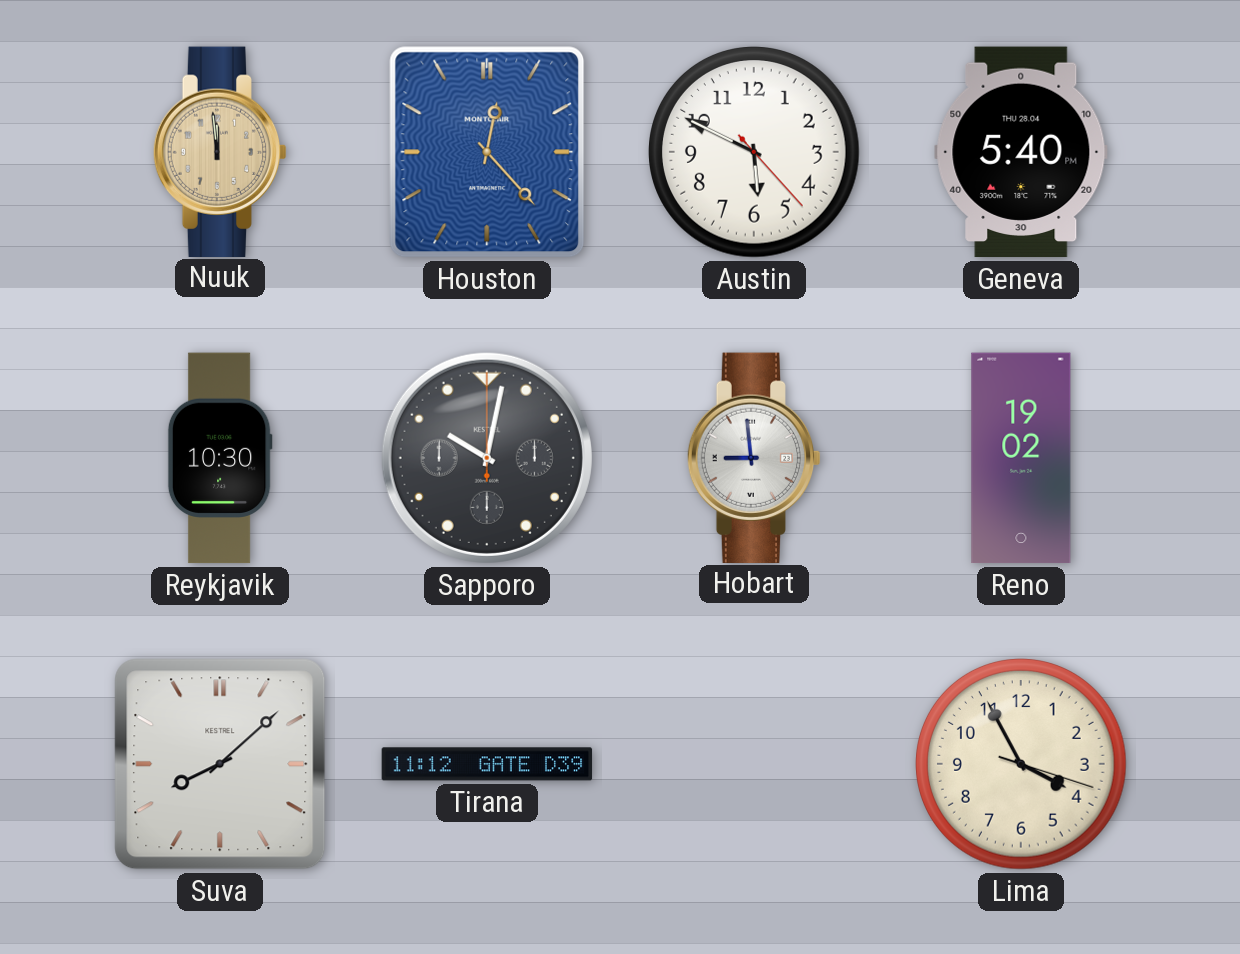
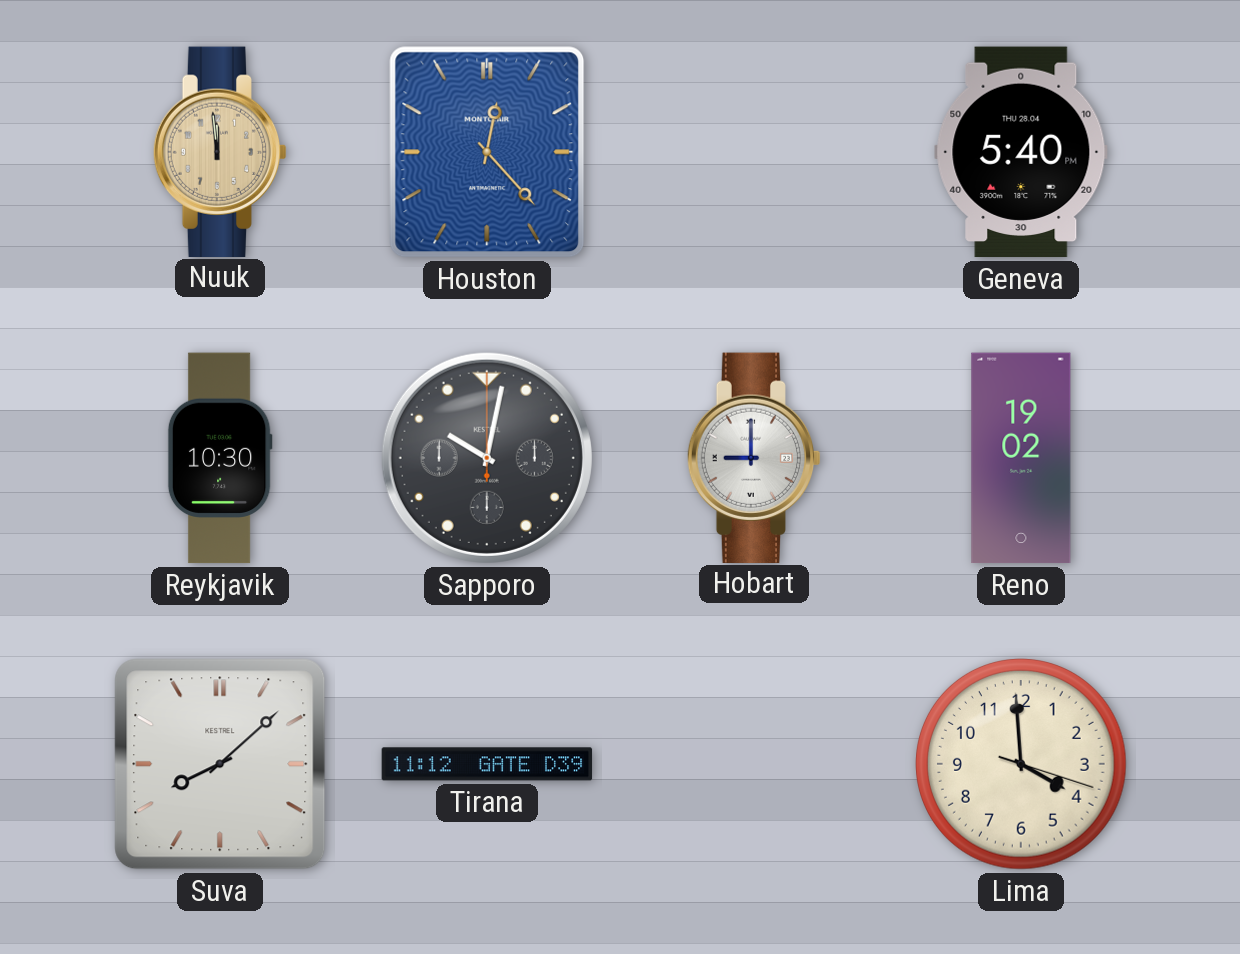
Austin: 5:49 -> none (755, 153)
Hobart: 8:59 -> 9:00 (754, 457)
Lima: 3:55 -> 3:59 (1022, 765)
